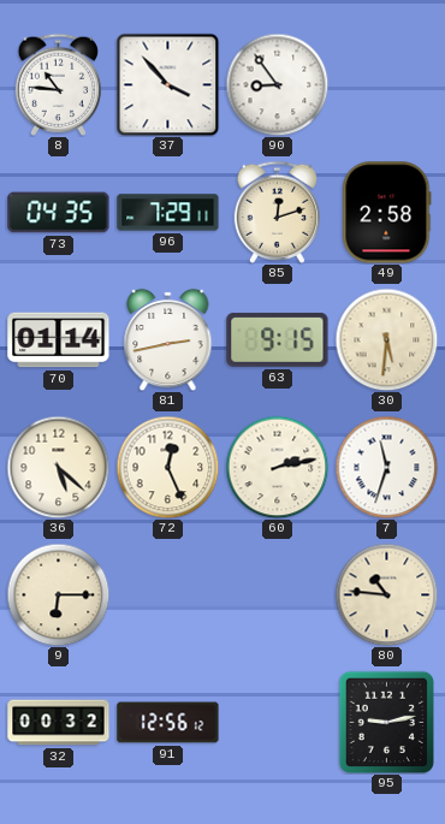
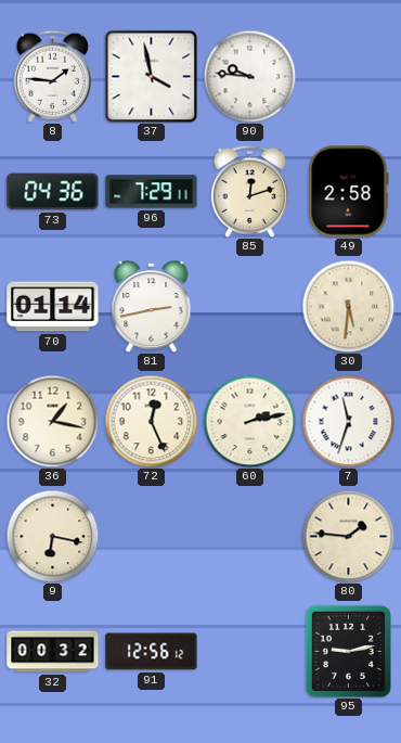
8: 10:46 -> 1:46 (53, 76)
37: 3:53 -> 3:58 (151, 76)
90: 8:54 -> 9:46 (249, 76)
73: 04:35 -> 04:36 (53, 192)
63: 9:15 -> none (278, 339)
36: 5:22 -> 1:17 (52, 421)
9: 6:15 -> 6:17 (52, 536)
80: 10:46 -> 1:46 (348, 536)
